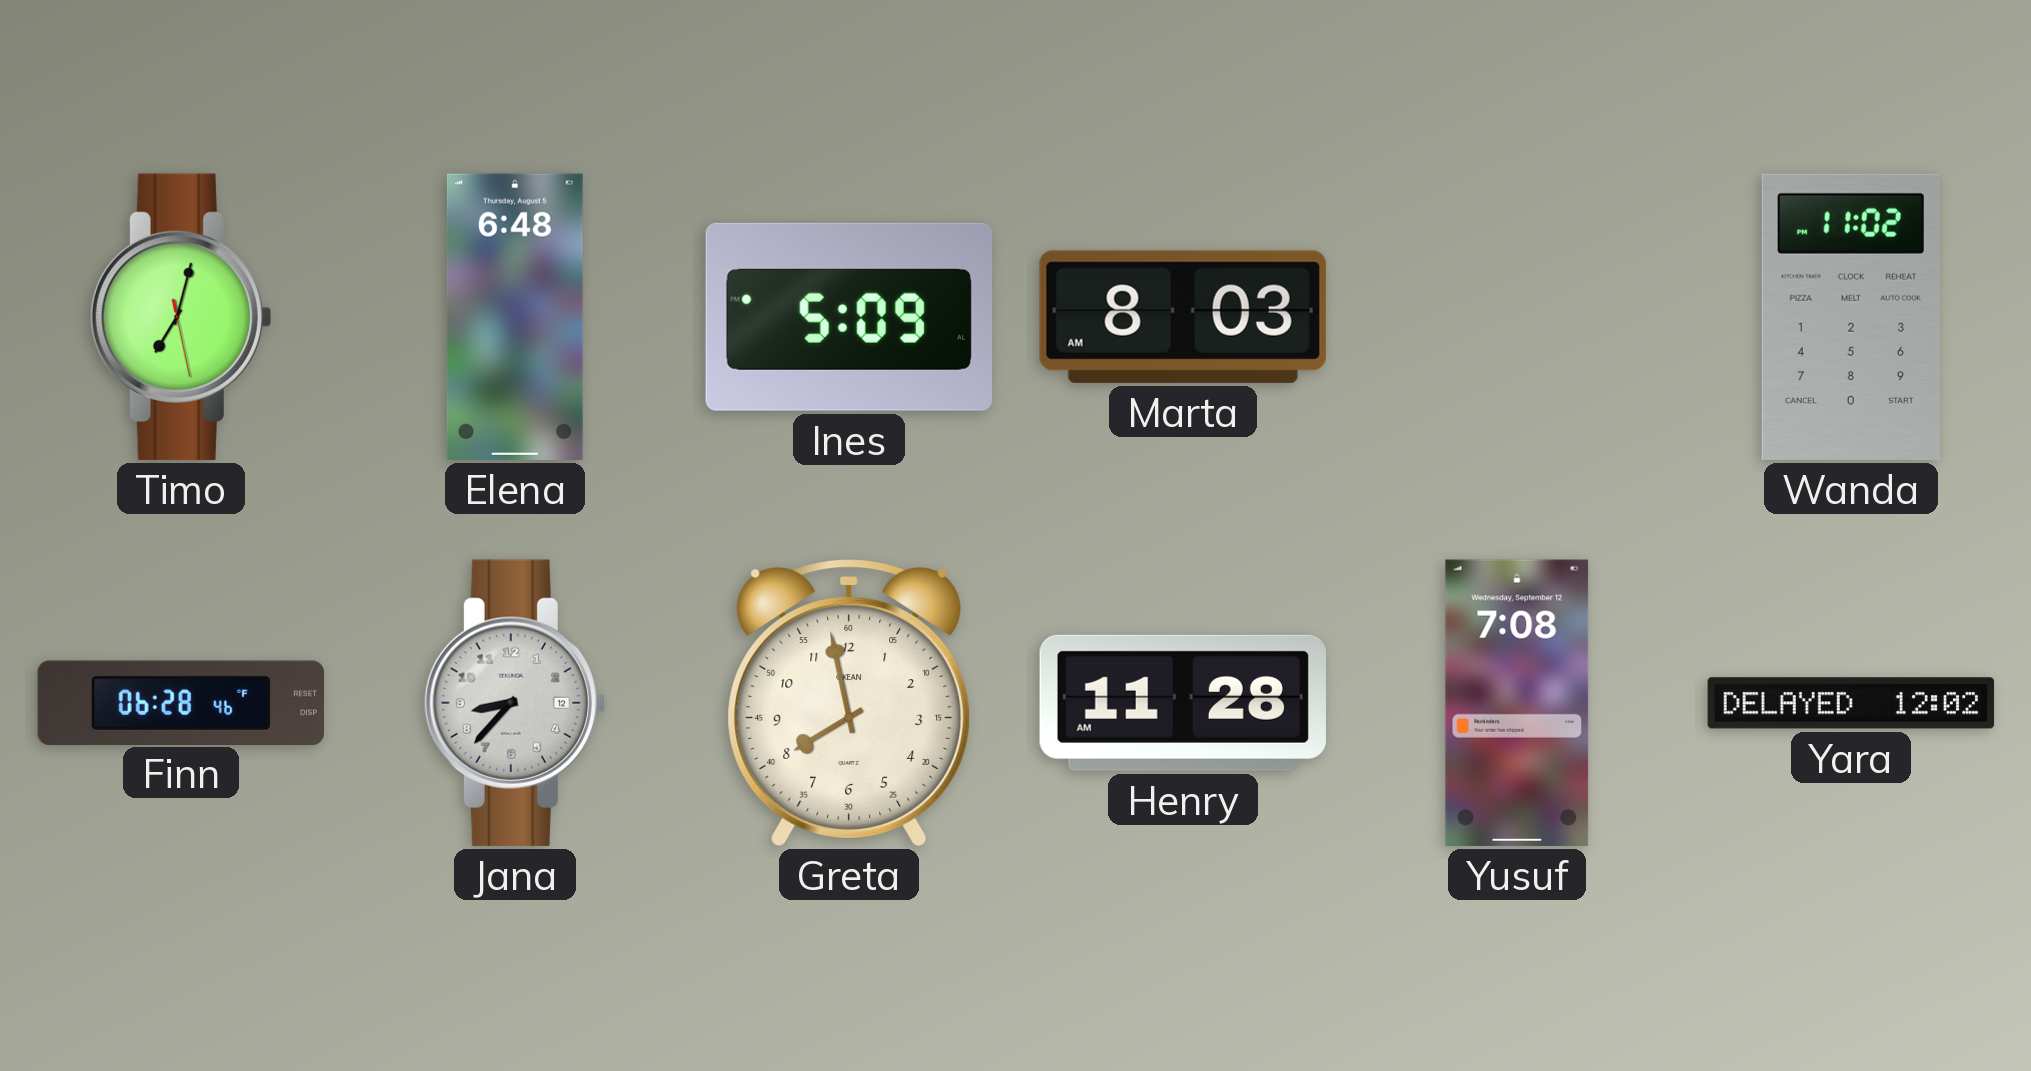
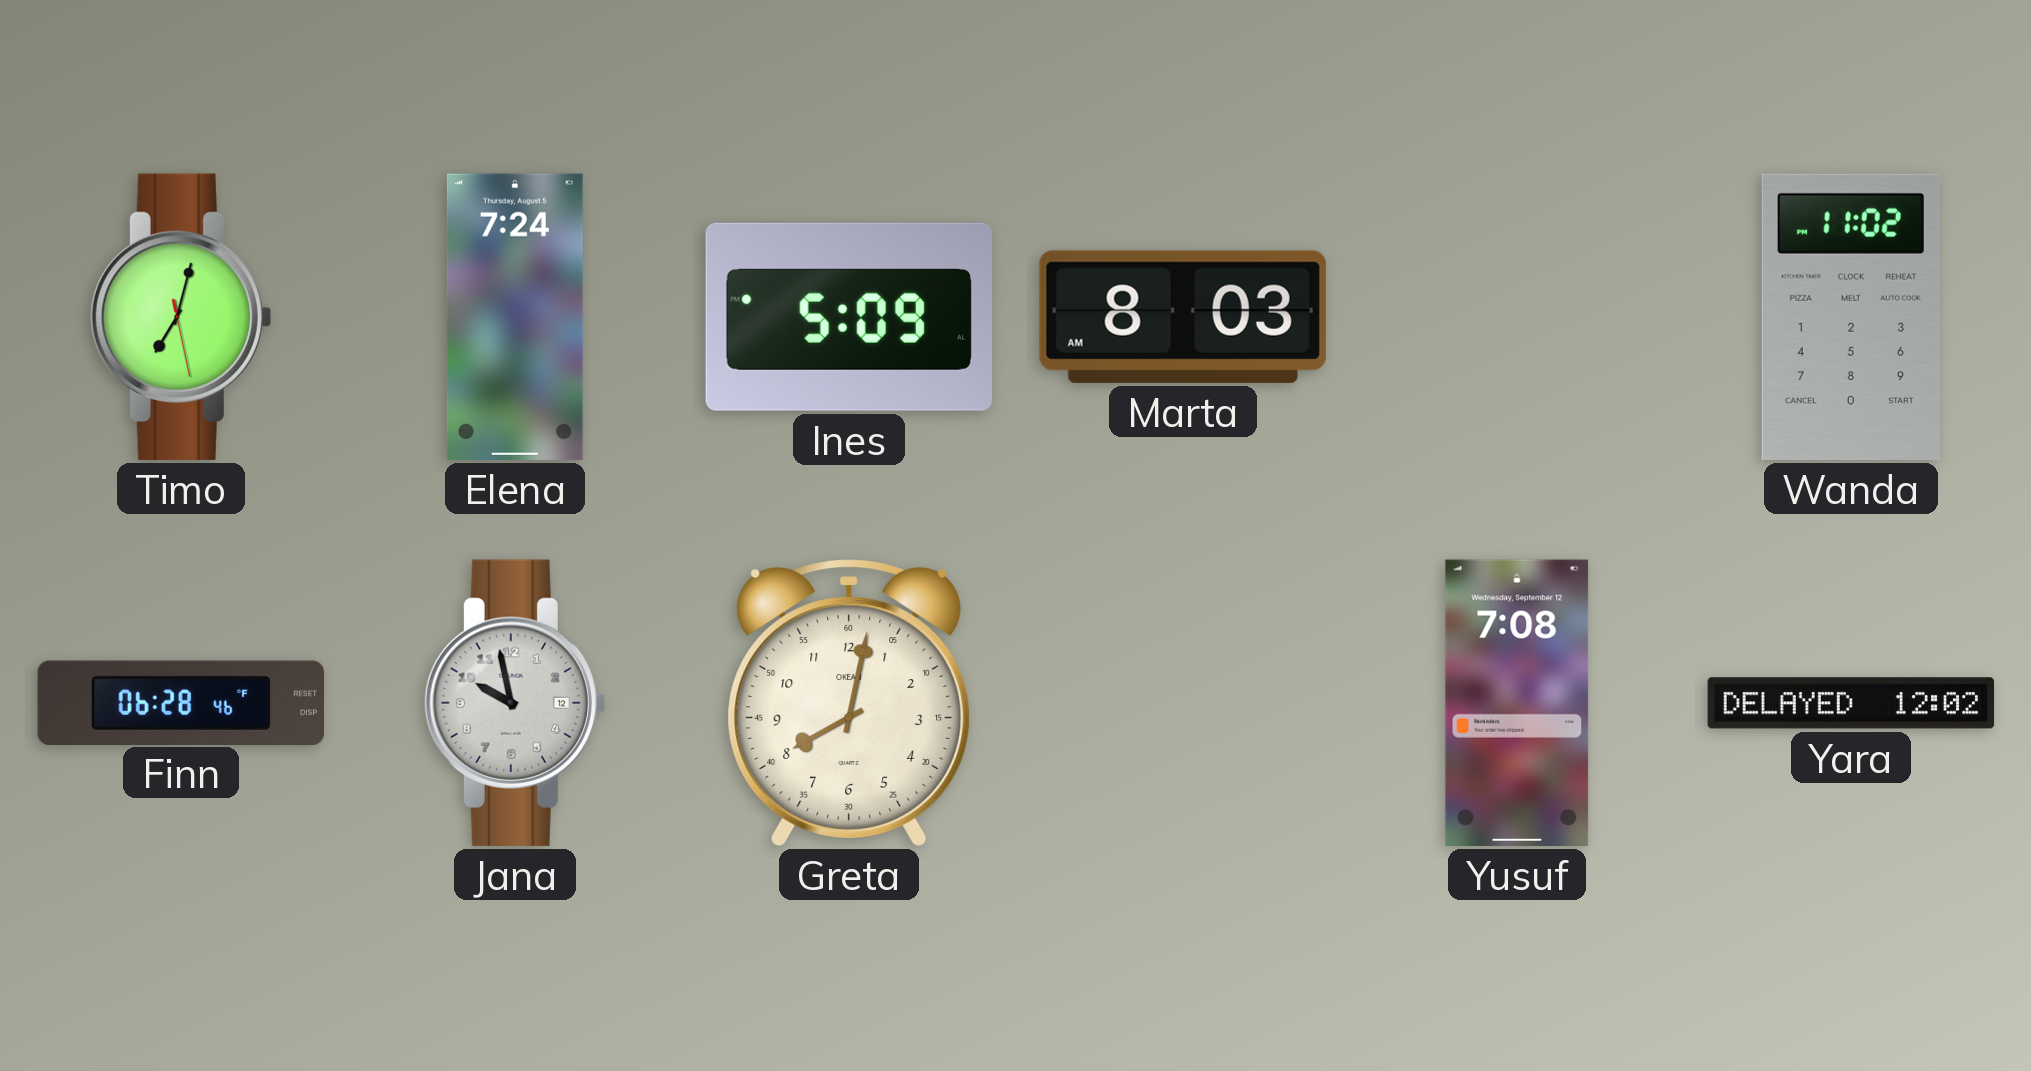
Elena: 6:48 -> 7:24 (515, 317)
Jana: 8:37 -> 9:58 (514, 703)
Greta: 7:58 -> 8:02 (849, 703)
Henry: 11:28 -> none (1183, 703)
